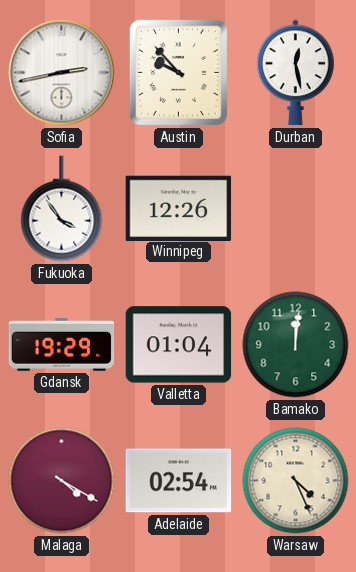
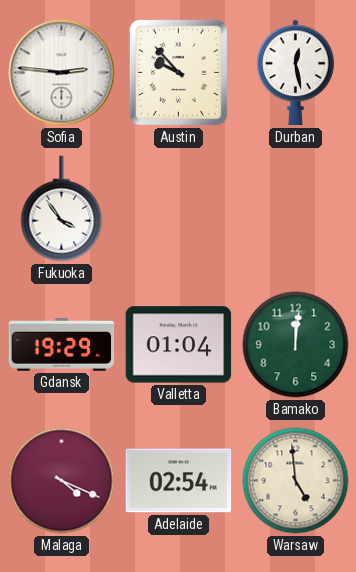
Sofia: 2:43 -> 2:46 (62, 73)
Winnipeg: 12:26 -> none (179, 208)
Malaga: 4:20 -> 4:19 (62, 481)
Warsaw: 4:26 -> 4:59 (296, 481)
